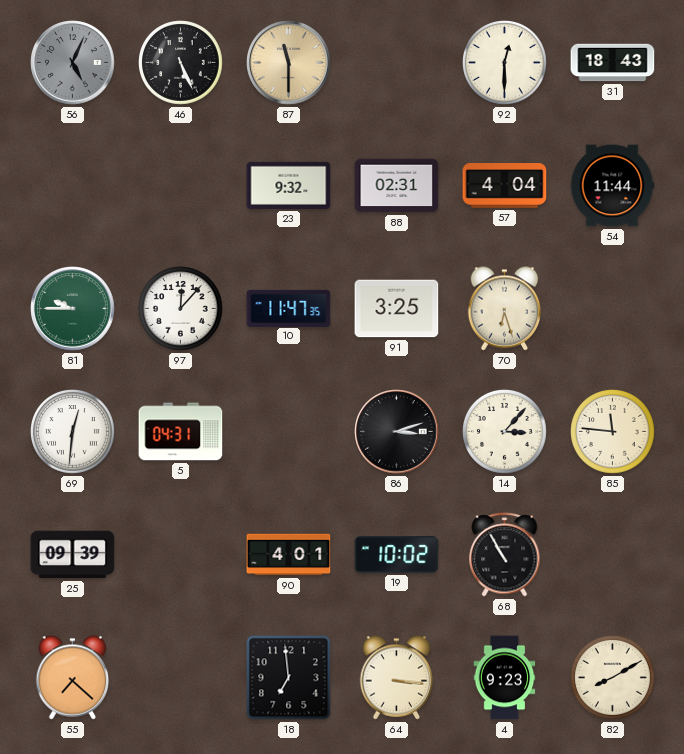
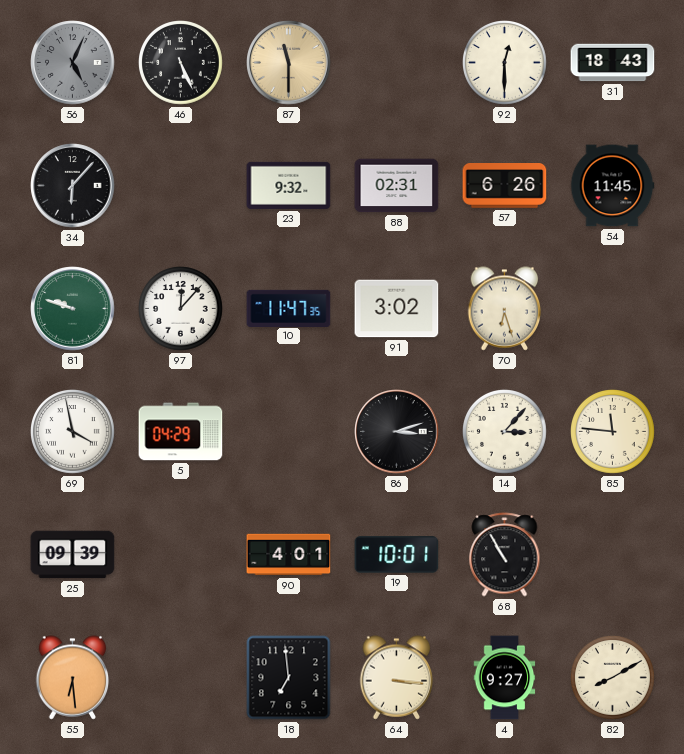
34: none -> 6:07 (73, 186)
57: 4:04 -> 6:26 (505, 186)
54: 11:44 -> 11:45 (612, 186)
81: 9:45 -> 9:48 (73, 309)
91: 3:25 -> 3:02 (397, 309)
69: 12:31 -> 3:58 (73, 432)
5: 04:31 -> 04:29 (181, 432)
19: 10:02 -> 10:01 (397, 555)
55: 7:22 -> 6:29 (73, 678)
4: 9:23 -> 9:27 (505, 678)
